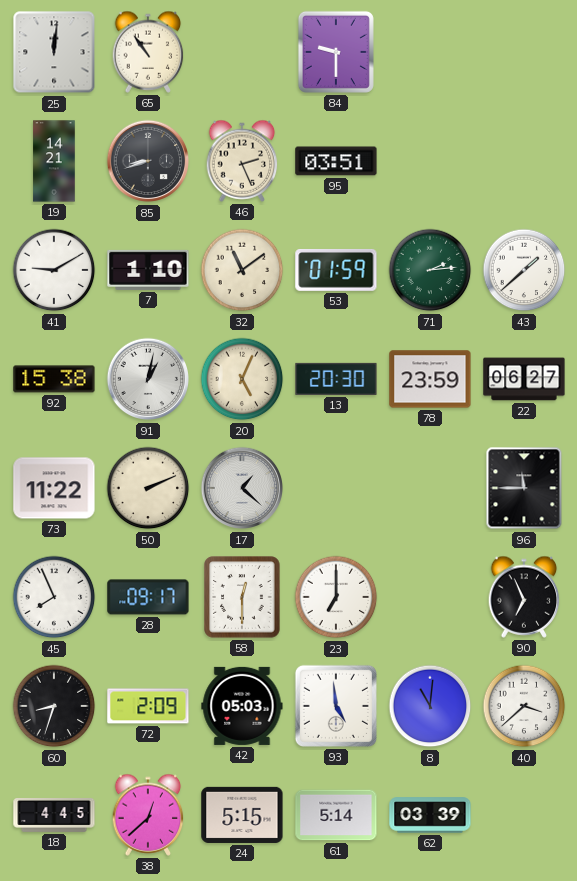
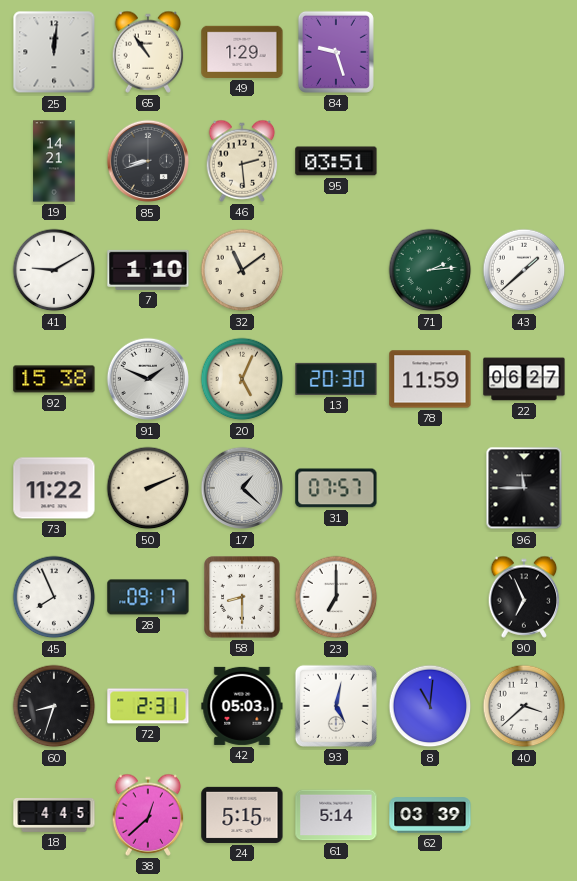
49: none -> 1:29 (242, 52)
84: 9:30 -> 9:27 (336, 52)
46: 2:26 -> 2:29 (242, 161)
53: 01:59 -> none (336, 271)
91: 1:02 -> 1:49 (148, 379)
78: 23:59 -> 11:59 (430, 379)
31: none -> 07:57 (336, 488)
58: 12:30 -> 8:30 (242, 597)
72: 2:09 -> 2:31 (148, 706)
93: 4:59 -> 5:02 (336, 706)
